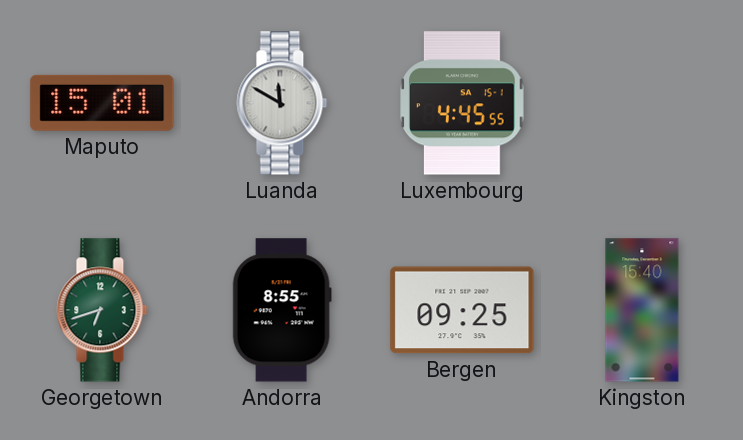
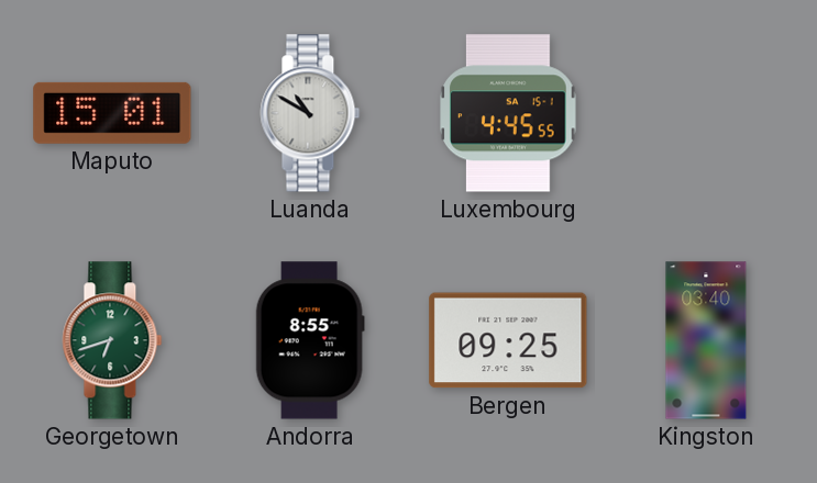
Luanda: 11:50 -> 10:50 (310, 113)
Kingston: 15:40 -> 03:40 (706, 340)
